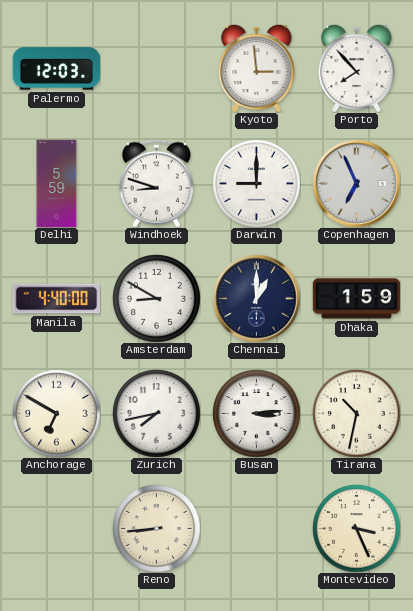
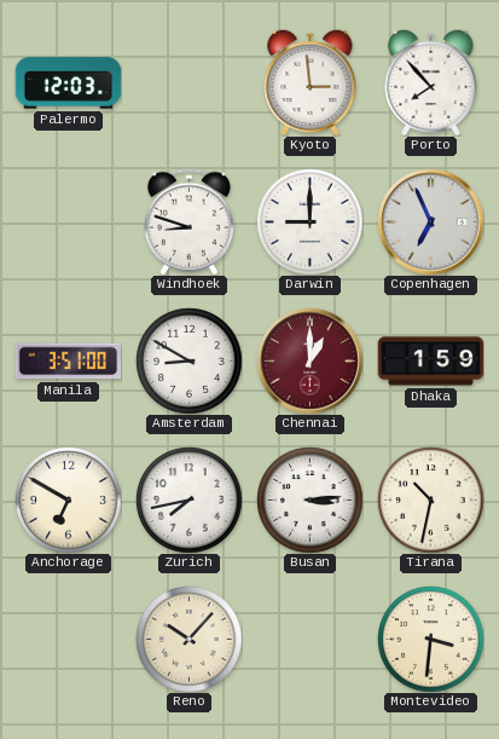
Delhi: 5:59 -> none (57, 183)
Manila: 4:40 -> 3:51 (68, 362)
Chennai dial: navy -> burgundy (309, 360)
Reno: 8:44 -> 10:07 (188, 639)
Montevideo: 3:26 -> 3:31 (430, 639)
